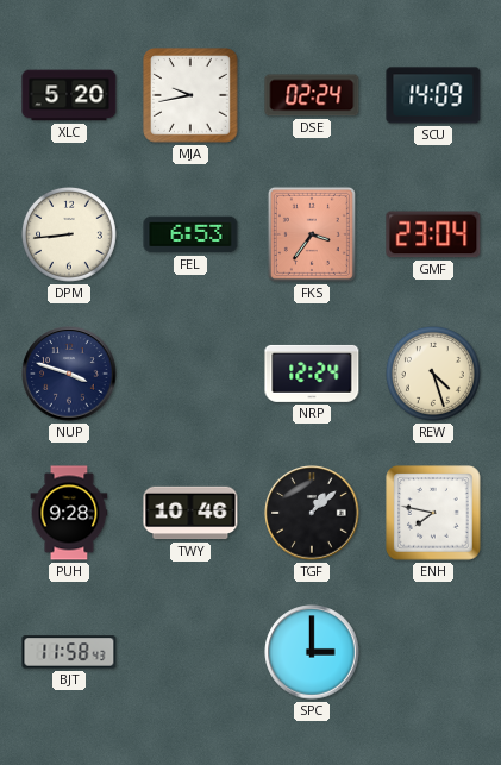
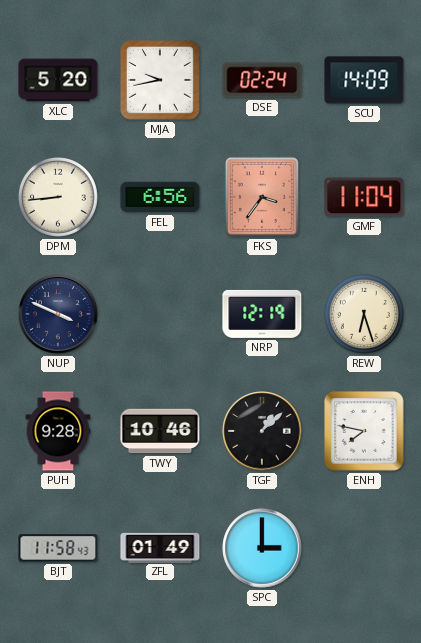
FEL: 6:53 -> 6:56 (160, 197)
GMF: 23:04 -> 11:04 (364, 197)
NUP: 3:48 -> 3:49 (58, 314)
NRP: 12:24 -> 12:19 (262, 314)
REW: 4:27 -> 6:27 (364, 314)
ZFL: none -> 01:49 (160, 547)
